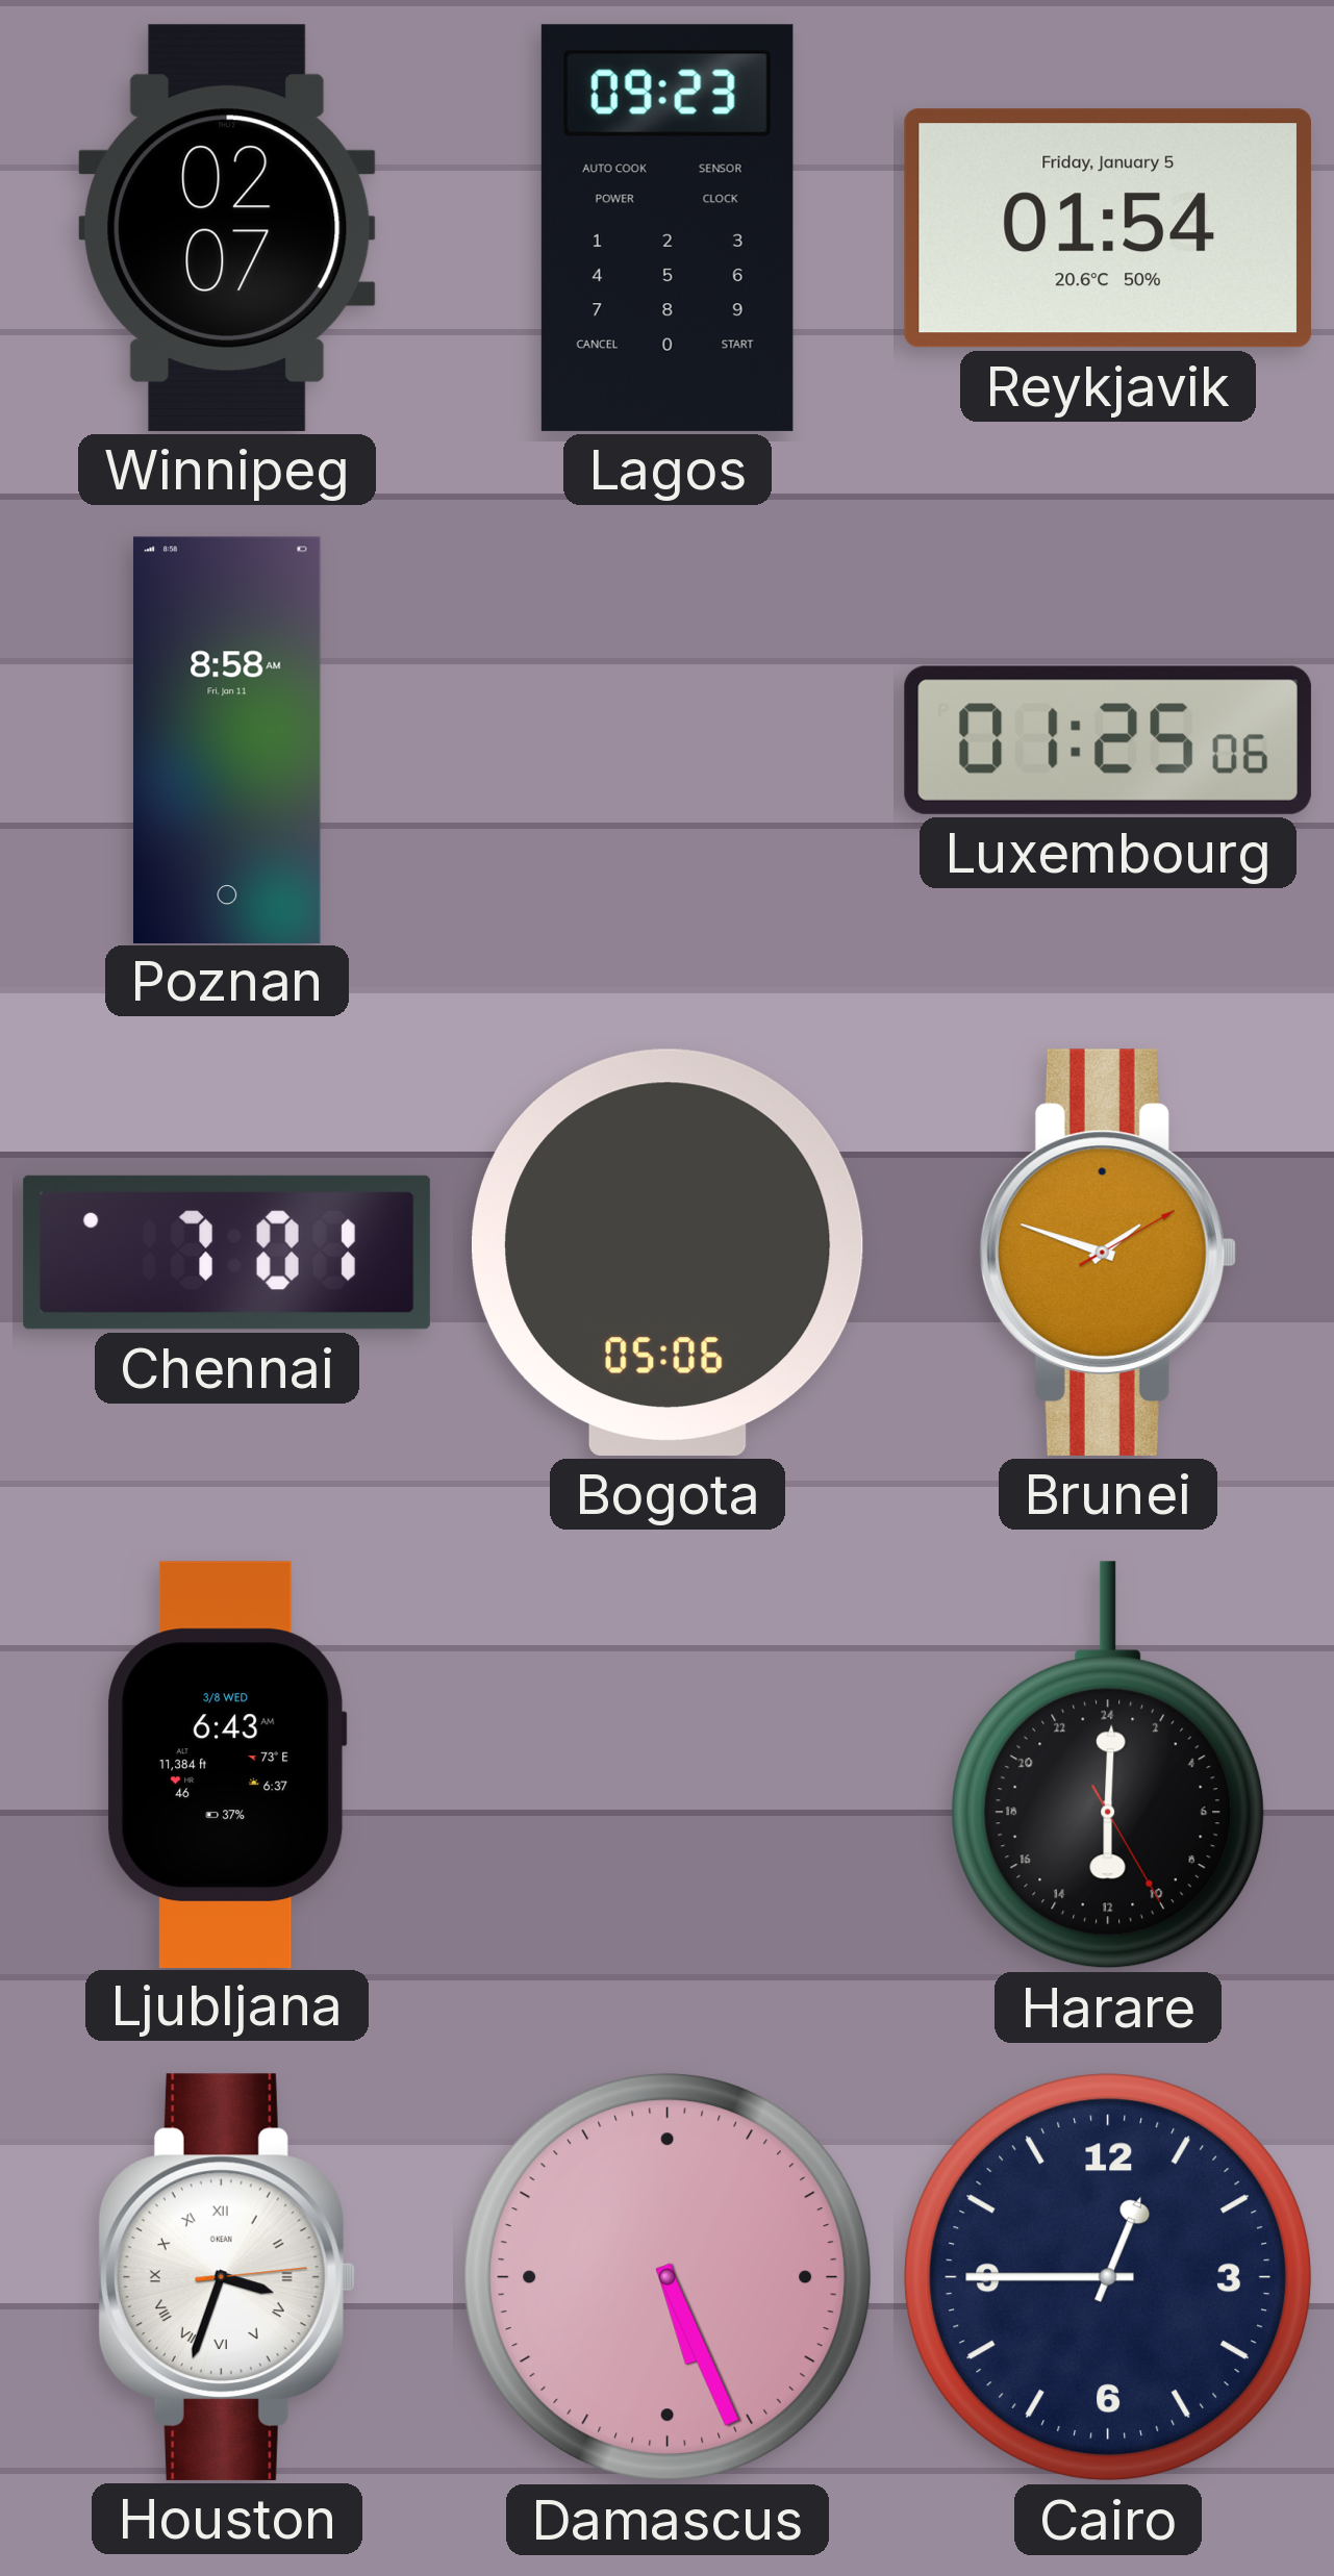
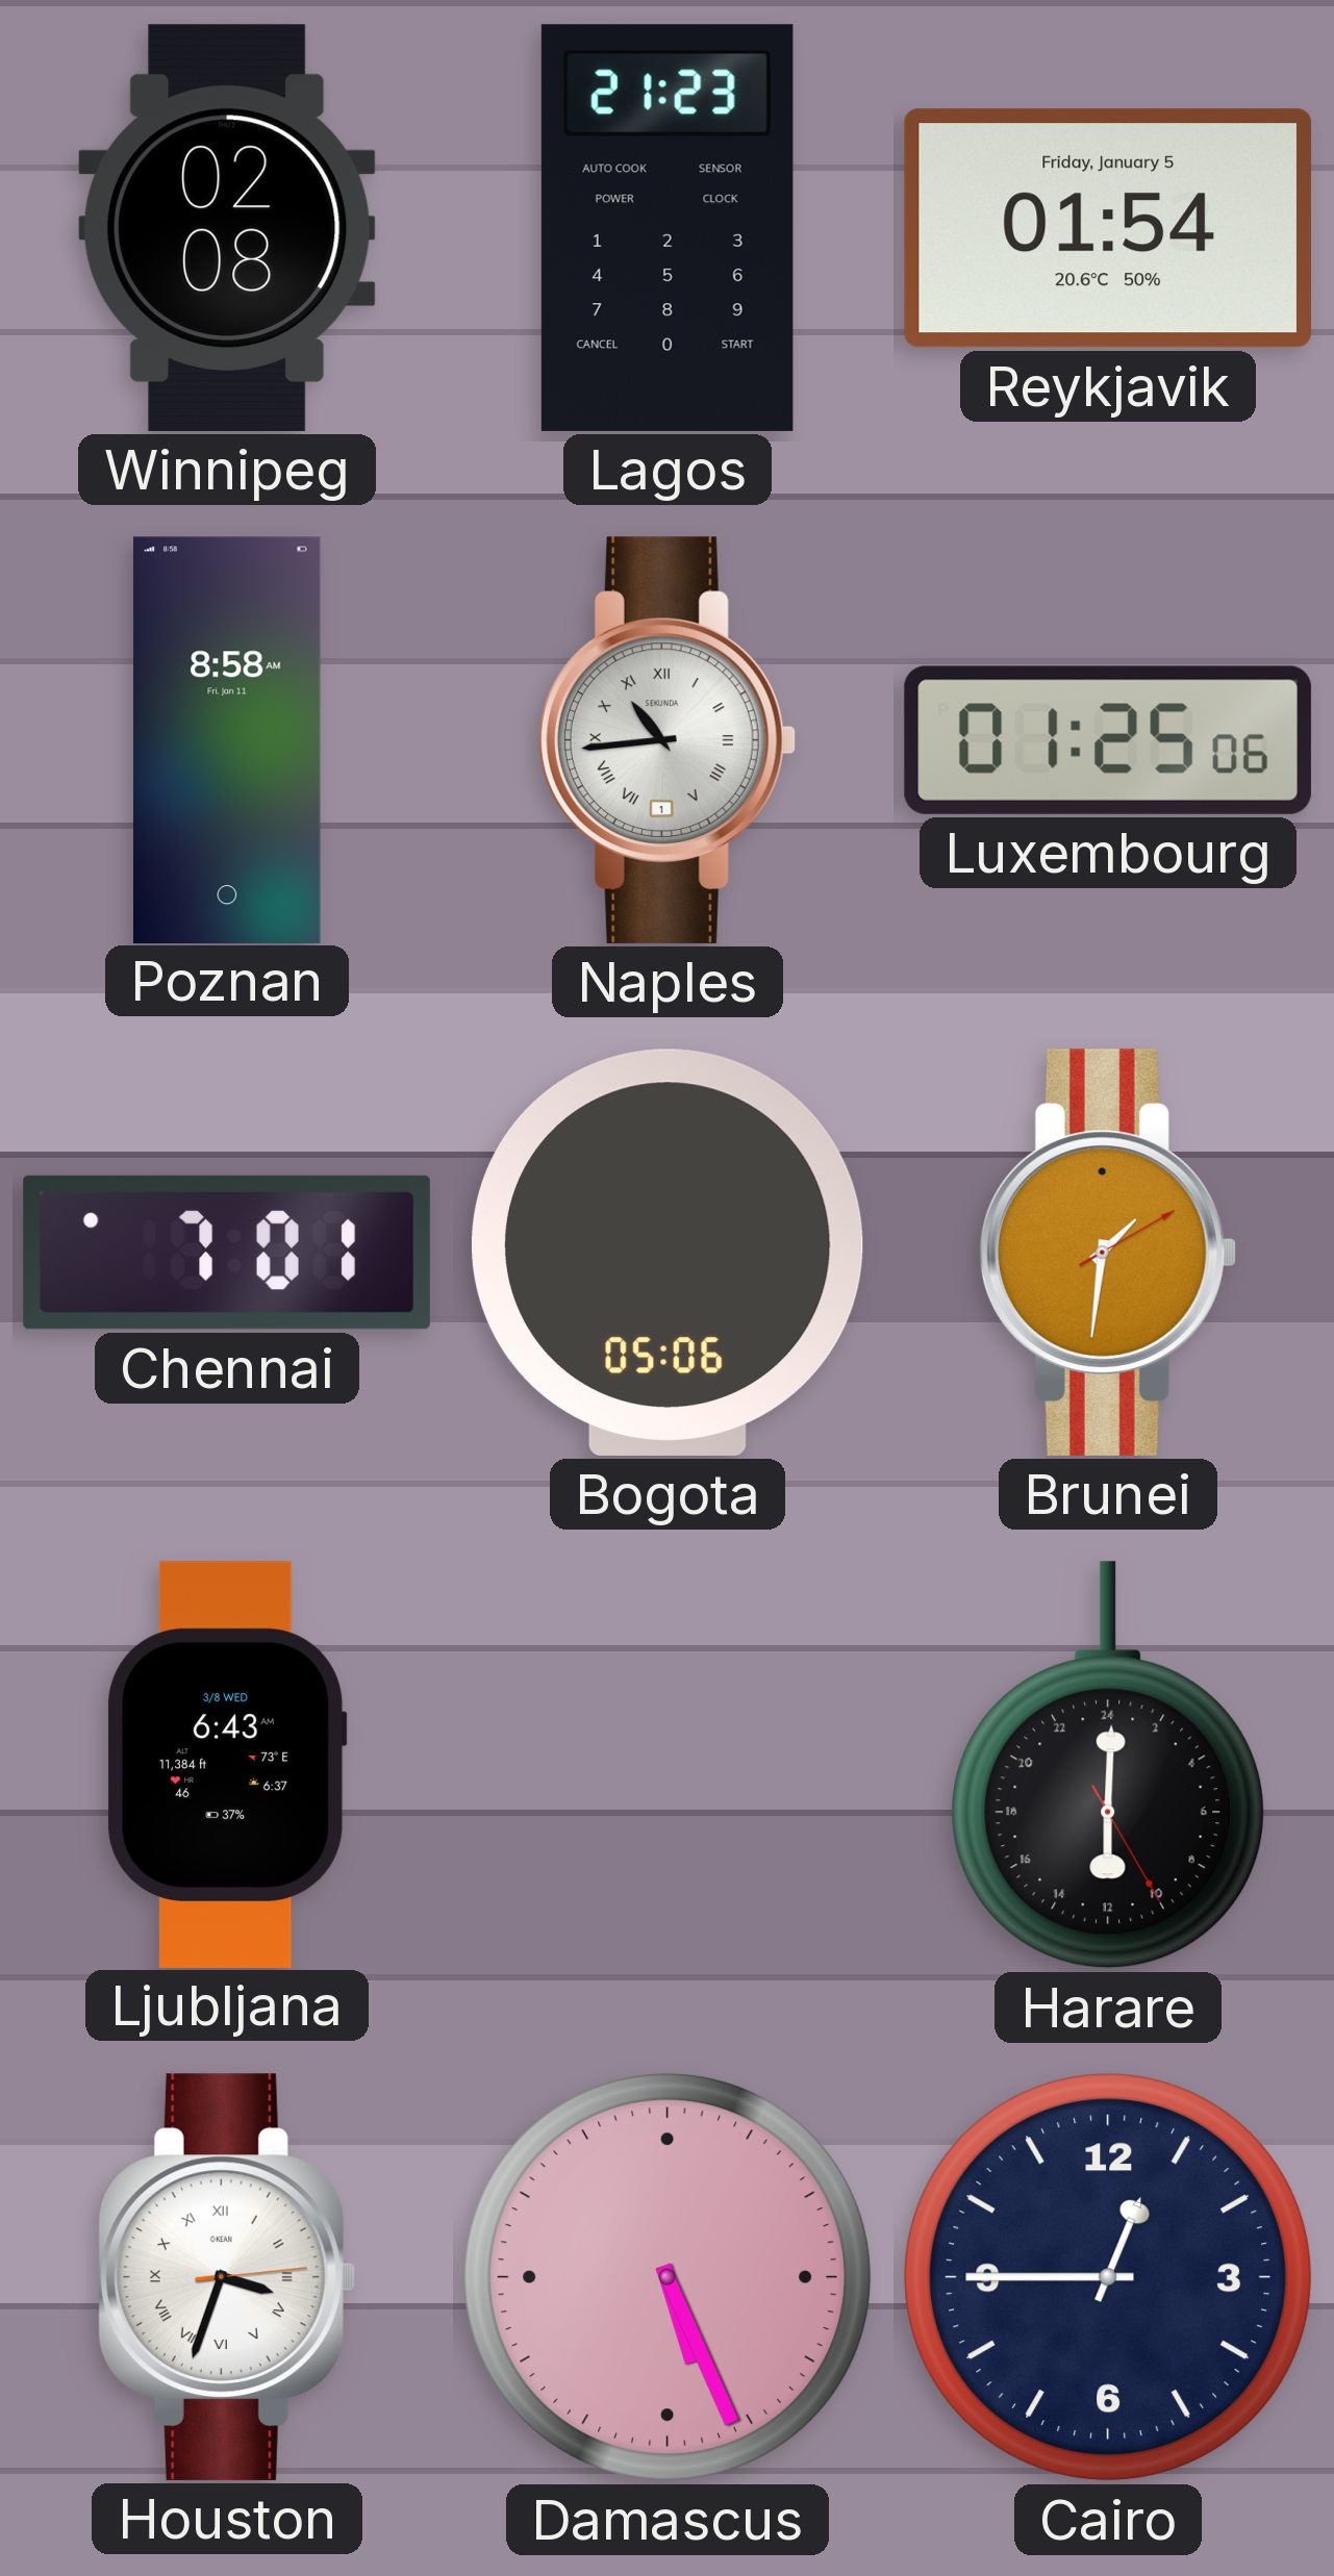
Winnipeg: 02:07 -> 02:08 (228, 228)
Lagos: 09:23 -> 21:23 (668, 228)
Naples: none -> 10:44 (666, 740)
Brunei: 1:48 -> 1:31 (1107, 1253)
